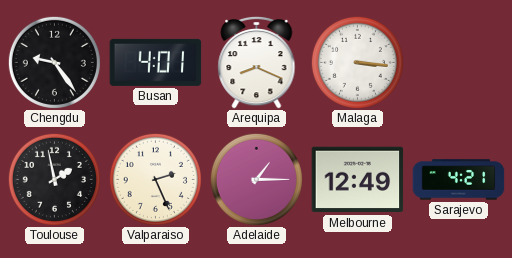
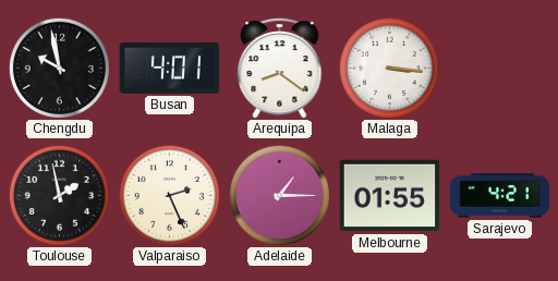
Chengdu: 9:24 -> 9:58 (59, 68)
Arequipa: 8:19 -> 8:21 (280, 68)
Melbourne: 12:49 -> 01:55 (390, 196)
